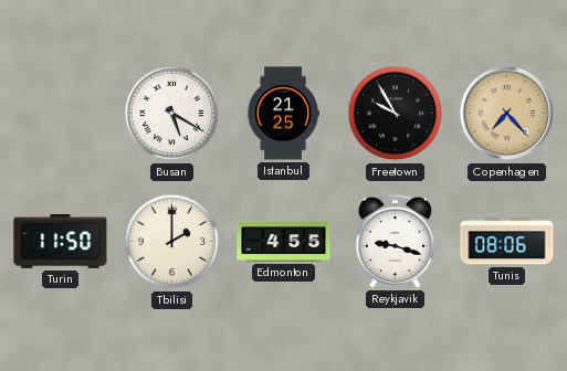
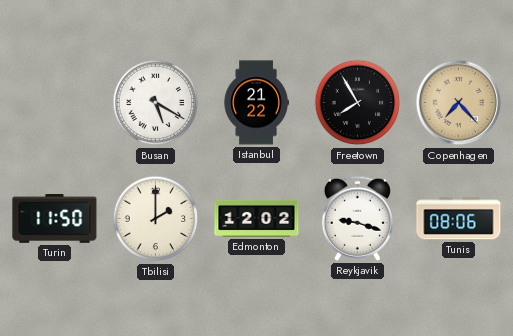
Istanbul: 21:25 -> 21:22 (256, 103)
Freetown: 9:55 -> 7:55 (358, 103)
Edmonton: 4:55 -> 12:02 (257, 218)
